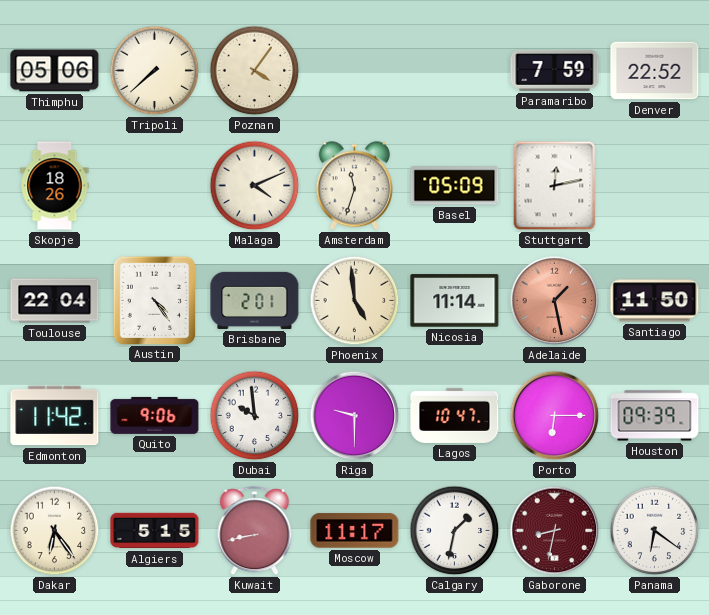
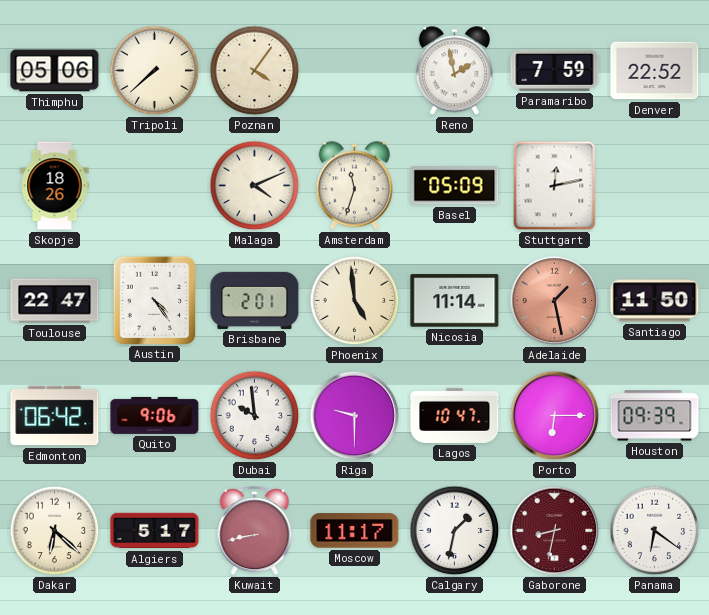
Reno: none -> 1:58 (454, 71)
Toulouse: 22:04 -> 22:47 (55, 301)
Edmonton: 11:42 -> 06:42 (55, 416)
Dakar: 6:24 -> 6:22 (55, 531)
Algiers: 5:15 -> 5:17 (155, 531)
